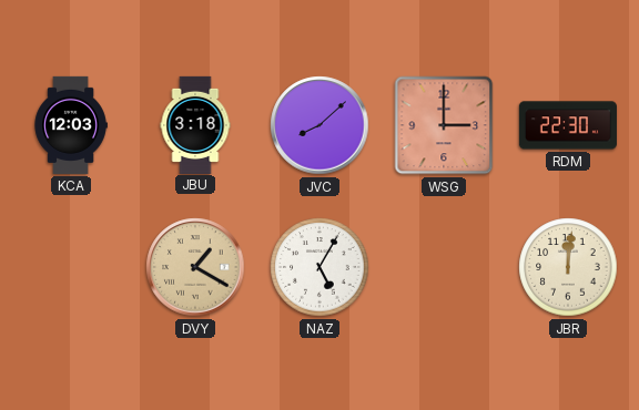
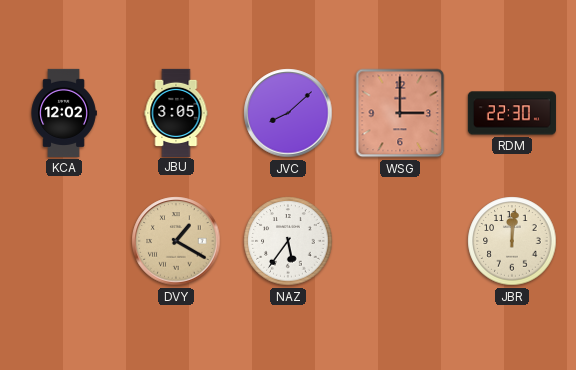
KCA: 12:03 -> 12:02 (64, 113)
JBU: 3:18 -> 3:05 (176, 112)
NAZ: 5:05 -> 5:36 (288, 241)
